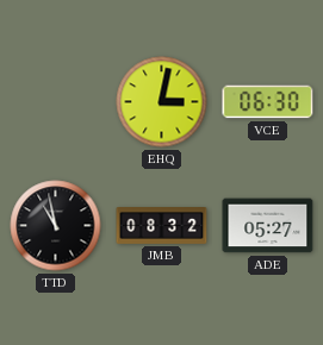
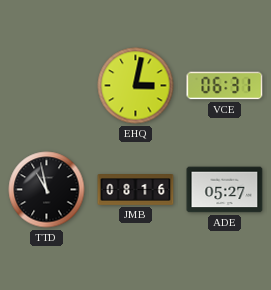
VCE: 06:30 -> 06:31 (225, 86)
JMB: 08:32 -> 08:16 (136, 190)
